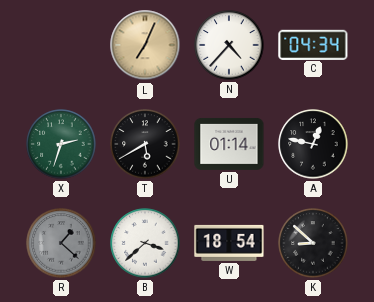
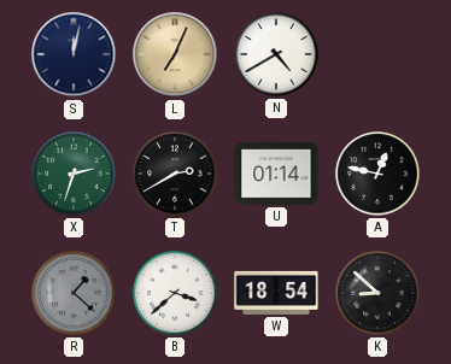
S: none -> 12:02 (74, 54)
N: 4:37 -> 4:40 (276, 54)
C: 04:34 -> none (313, 44)
T: 5:40 -> 2:40 (175, 174)
